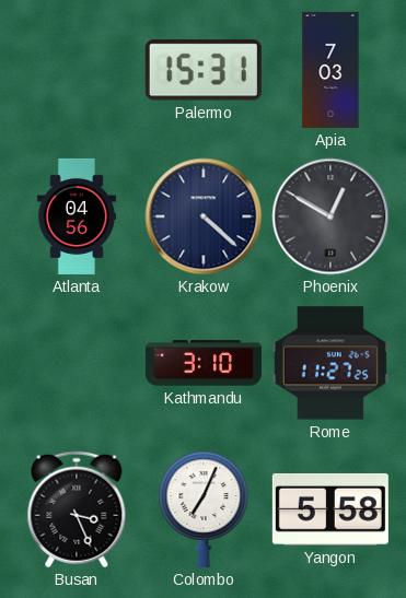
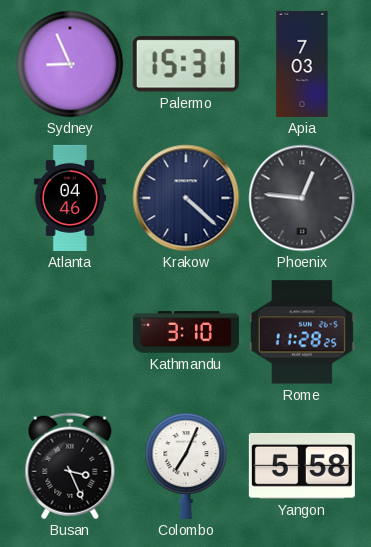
Sydney: none -> 8:56 (70, 64)
Atlanta: 04:56 -> 04:46 (70, 198)
Phoenix: 12:50 -> 12:46 (302, 198)
Rome: 11:27 -> 11:28 (302, 332)
